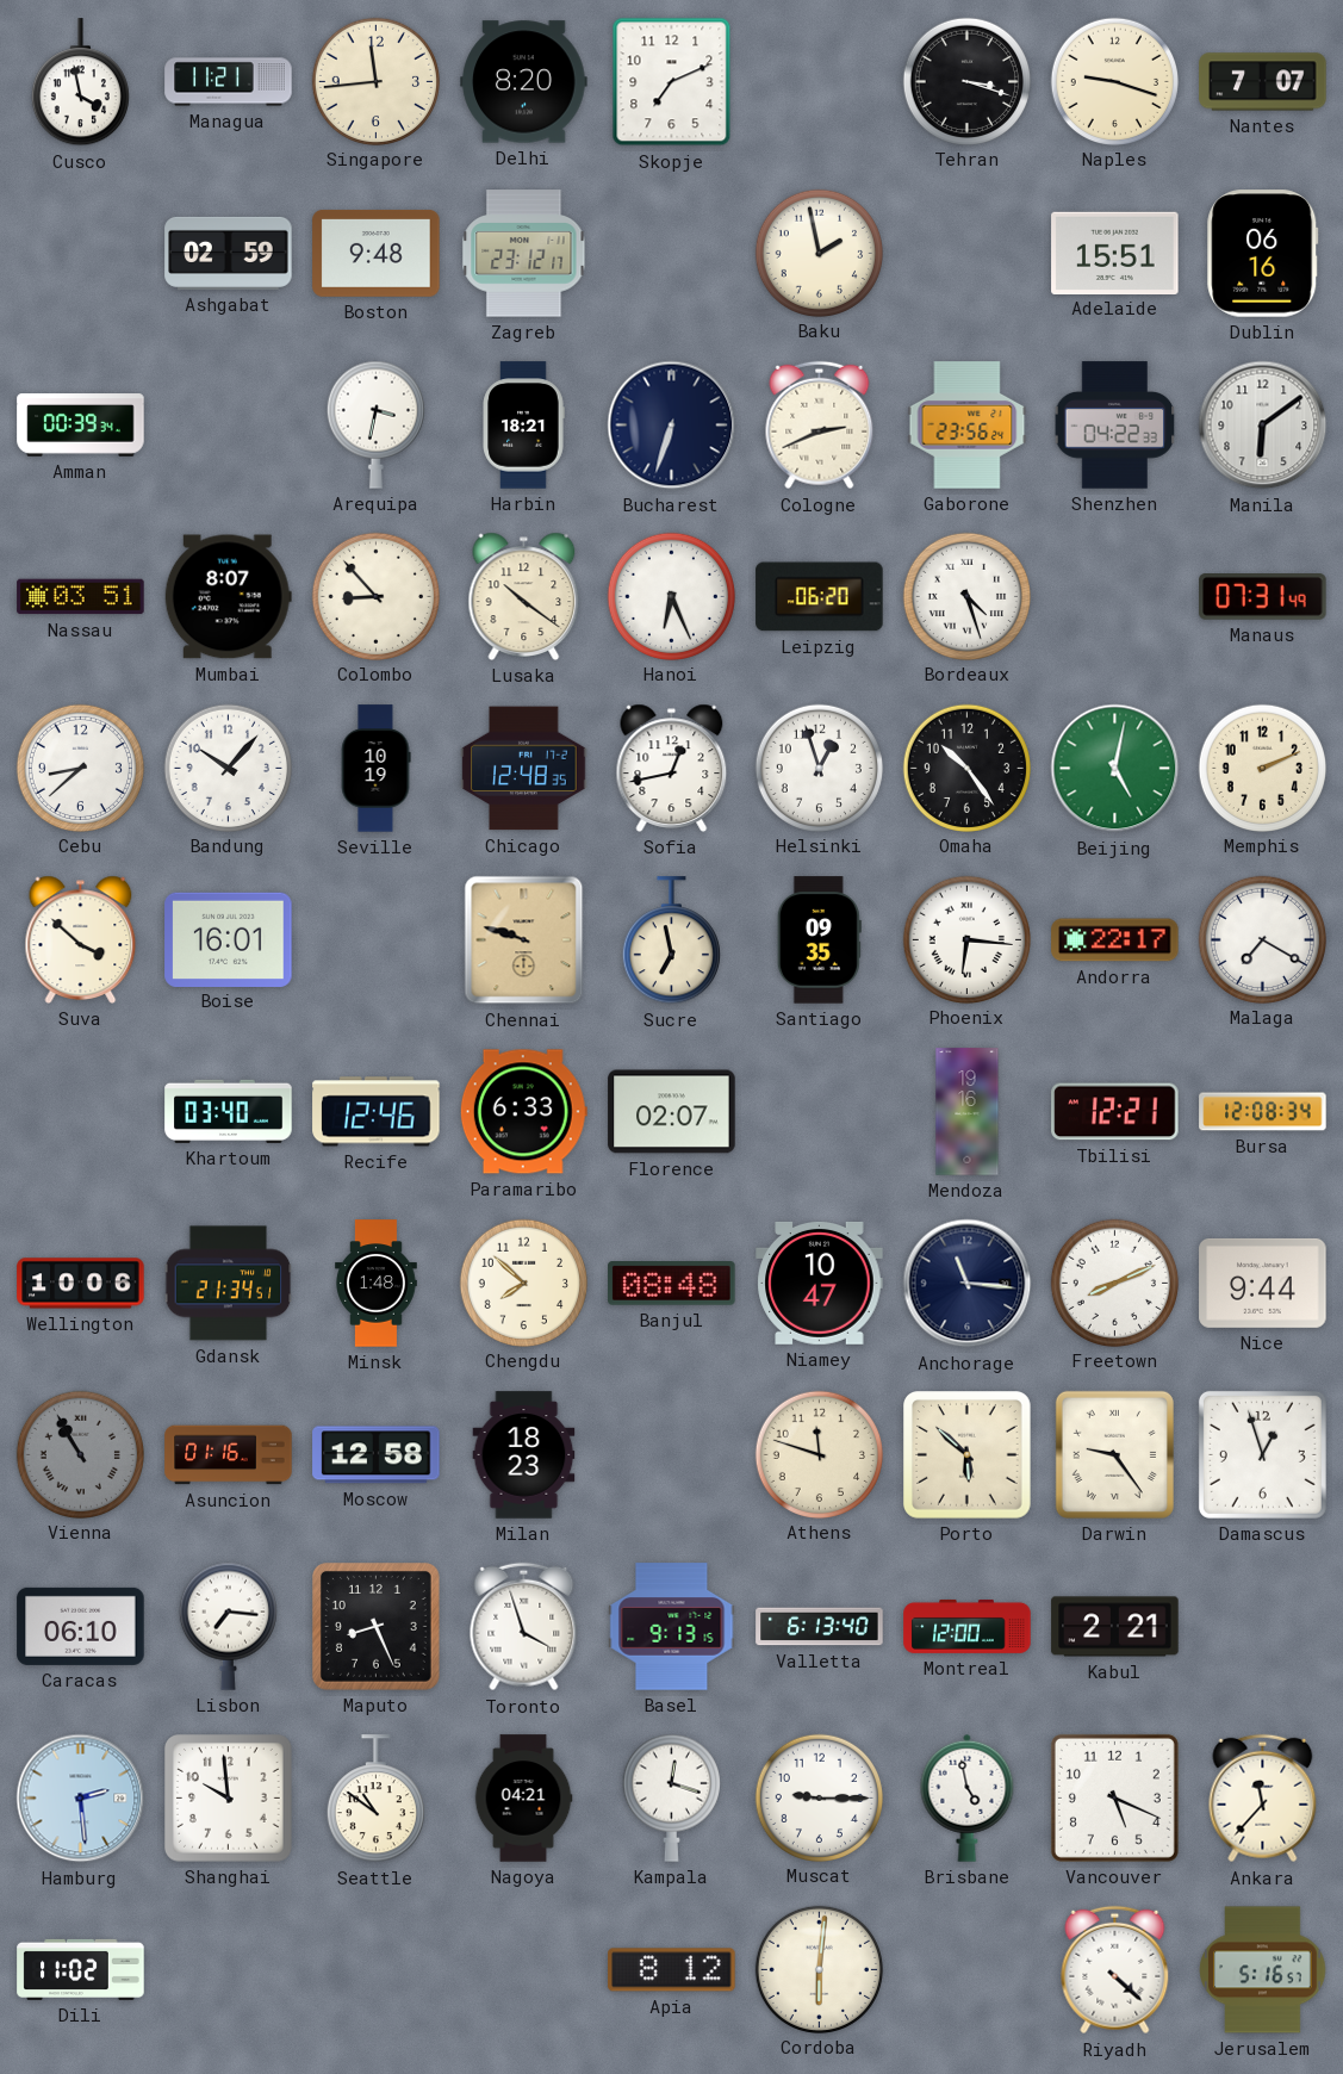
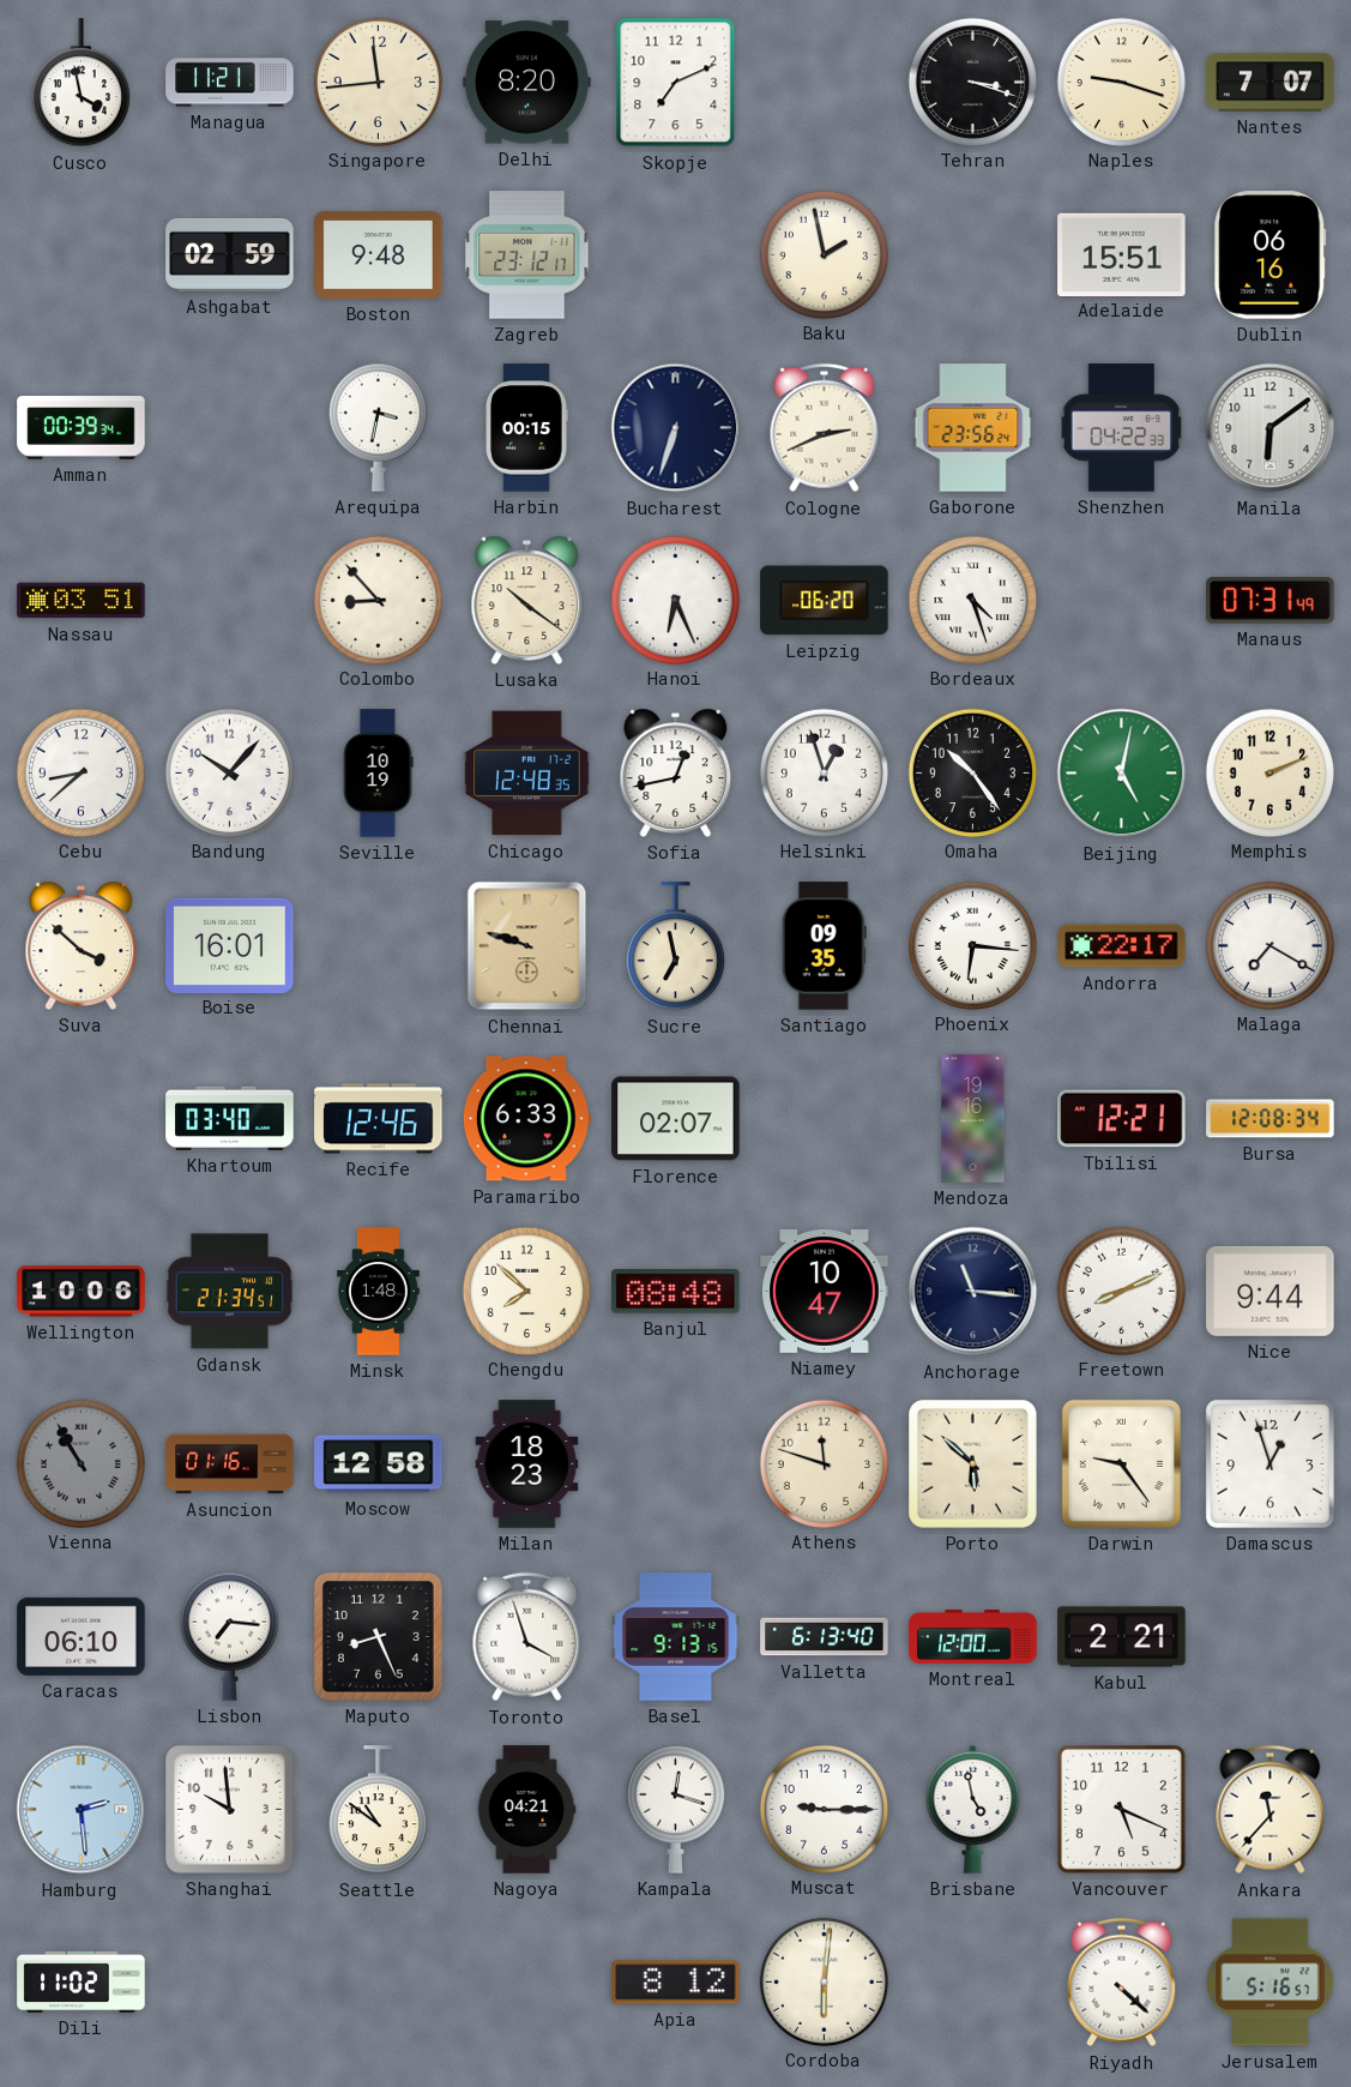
Harbin: 18:21 -> 00:15 (526, 428)
Mumbai: 8:07 -> none (228, 597)
